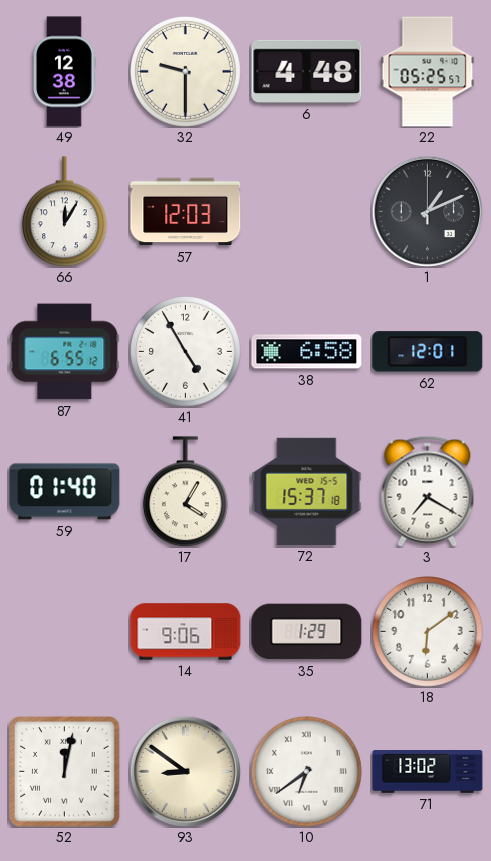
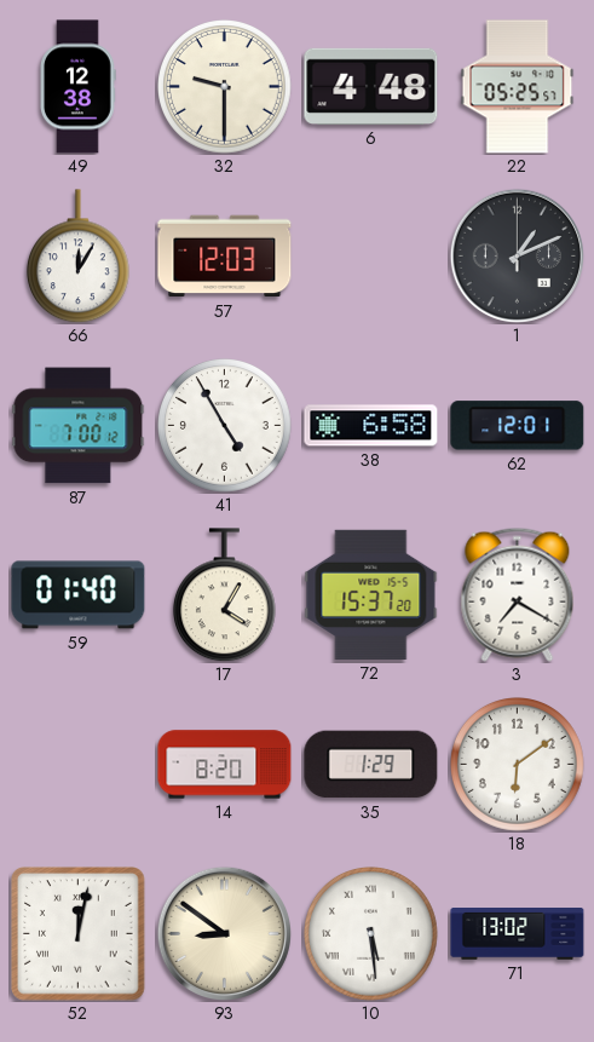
87: 6:55 -> 7:00 (79, 426)
72: 15:37:18 -> 15:37:20 (371, 594)
14: 9:06 -> 8:20 (225, 765)
10: 6:39 -> 5:29 (371, 934)
